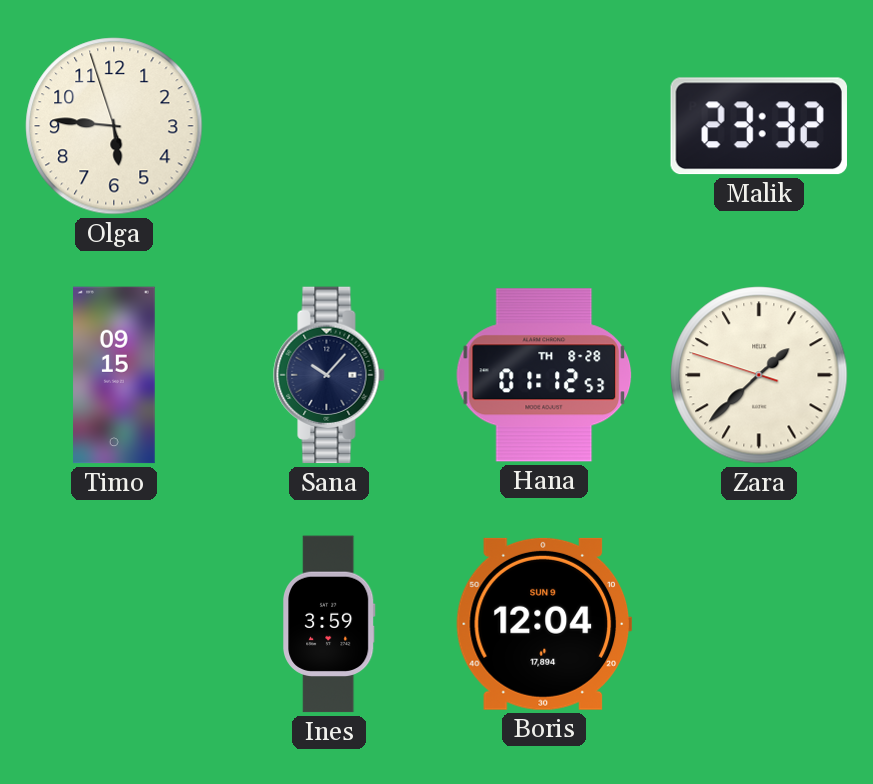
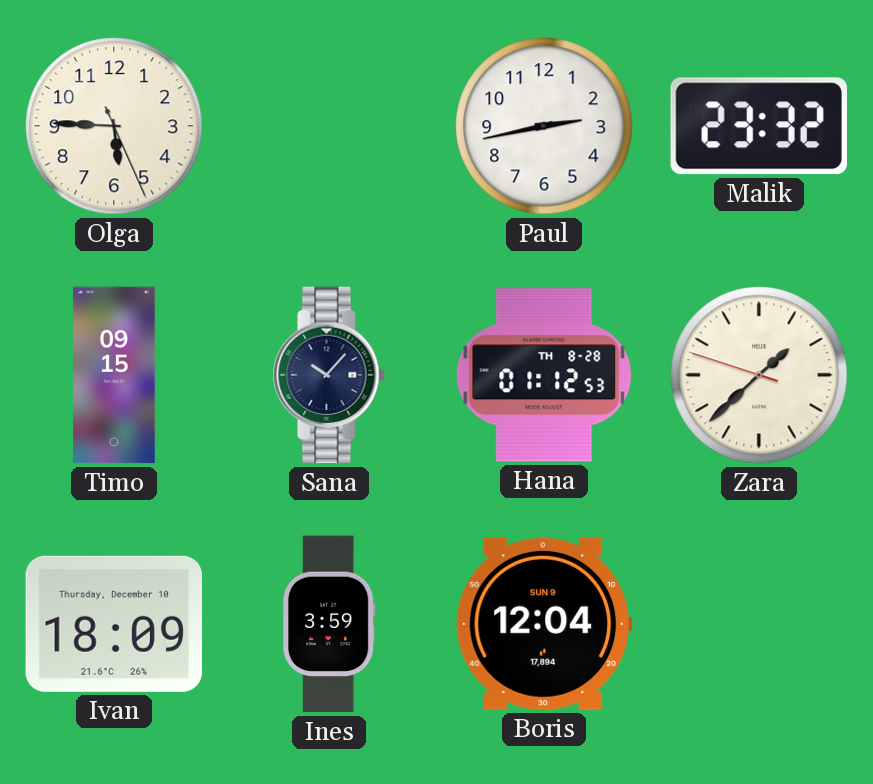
Olga: 5:45:57 -> 5:45:26 (114, 126)
Paul: none -> 2:43 (544, 126)
Ivan: none -> 18:09 (113, 624)
